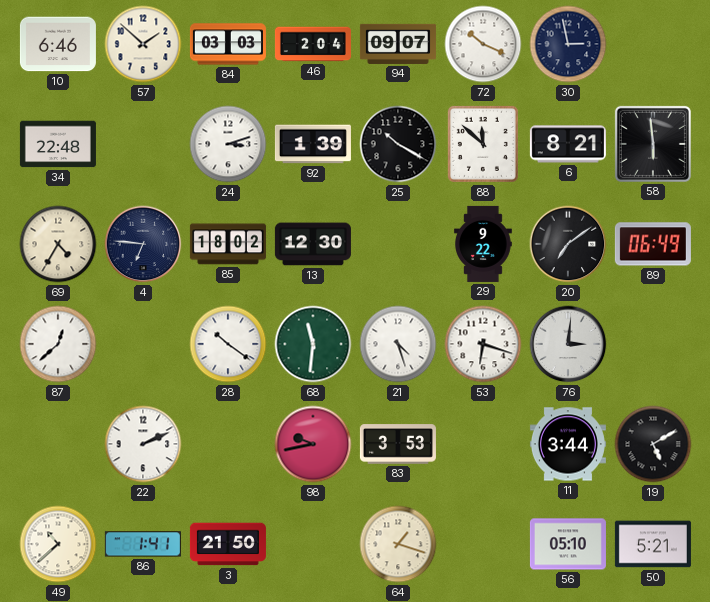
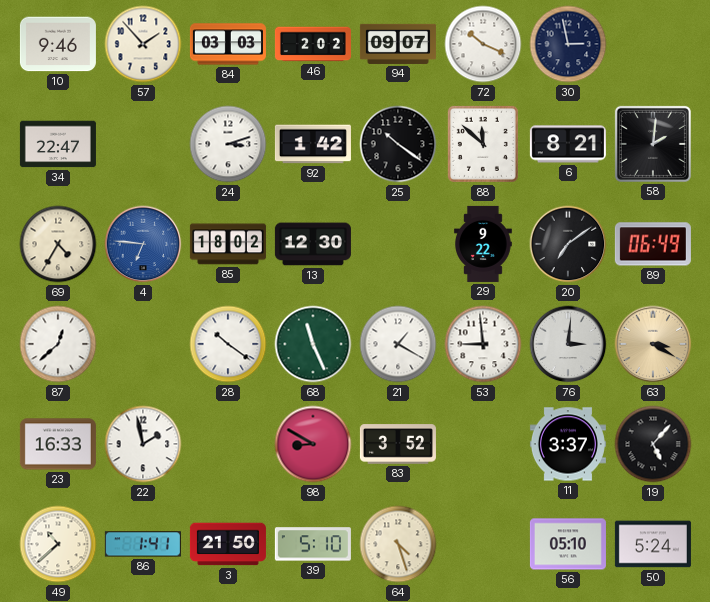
10: 6:46 -> 9:46 (58, 44)
57: 1:52 -> 1:53 (143, 44)
46: 2:04 -> 2:02 (313, 44)
34: 22:48 -> 22:47 (58, 144)
92: 1:39 -> 1:42 (313, 144)
25: 10:20 -> 10:21 (398, 144)
58: 5:59 -> 2:01 (653, 144)
4 dial: navy -> blue (143, 244)
68: 11:31 -> 11:26 (313, 344)
21: 4:27 -> 1:20 (398, 344)
53: 6:18 -> 8:59 (483, 344)
63: none -> 3:20 (653, 344)
23: none -> 16:33 (58, 444)
22: 2:11 -> 1:58 (143, 444)
98: 9:43 -> 8:50 (313, 444)
83: 3:53 -> 3:52 (398, 444)
11: 3:44 -> 3:37 (568, 444)
19: 5:10 -> 5:07 (653, 444)
39: none -> 5:10 (313, 544)
64: 1:18 -> 4:27 (398, 544)
50: 5:21 -> 5:24 (653, 544)
